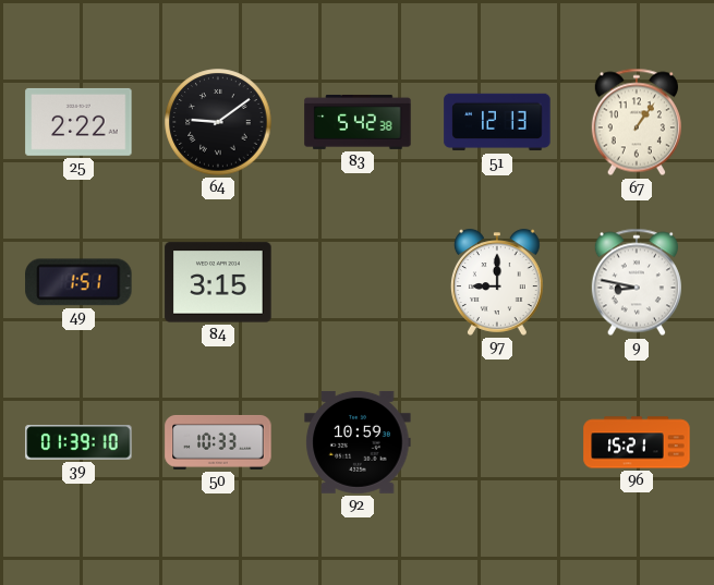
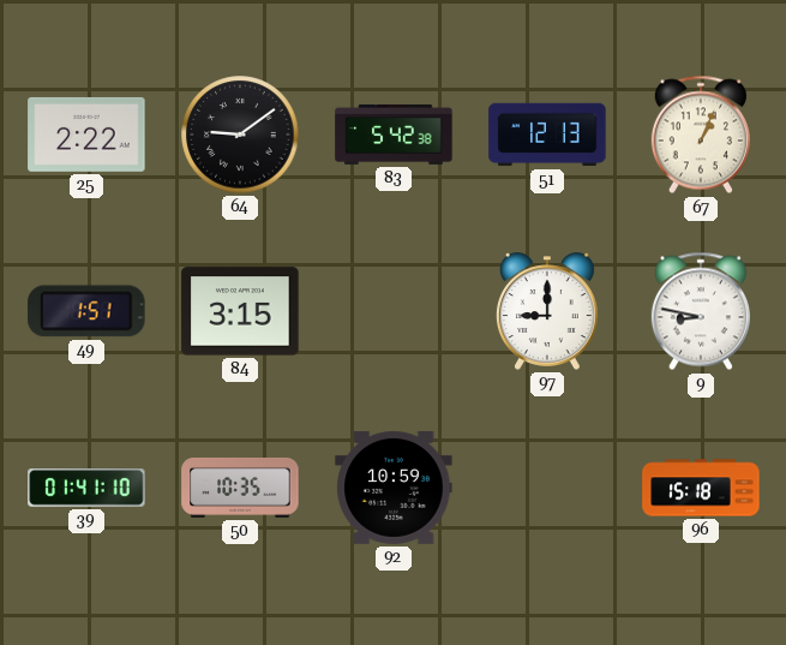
67: 1:06 -> 1:04 (701, 135)
39: 01:39 -> 01:41 (86, 488)
50: 10:33 -> 10:35 (240, 488)
96: 15:21 -> 15:18 (701, 488)
